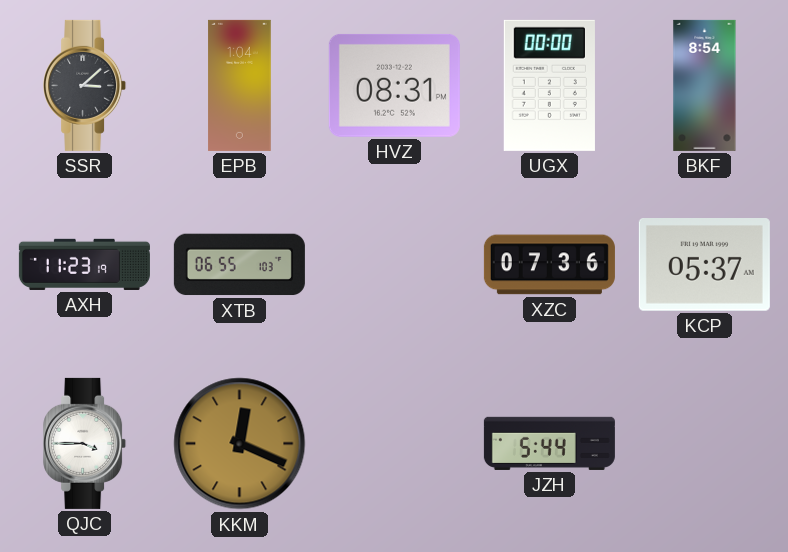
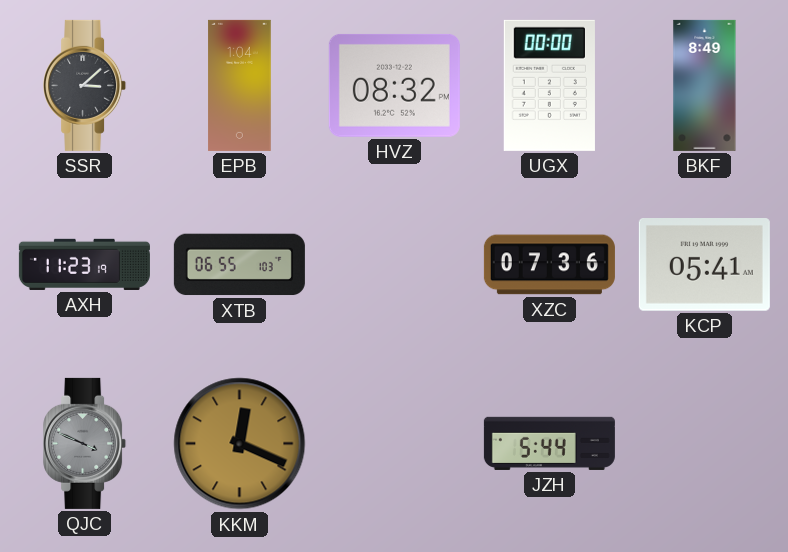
HVZ: 08:31 -> 08:32 (394, 85)
BKF: 8:54 -> 8:49 (705, 85)
KCP: 05:37 -> 05:41 (704, 265)
QJC: 3:45 -> 3:49 (85, 443)
QJC dial: white -> grey (85, 443)
